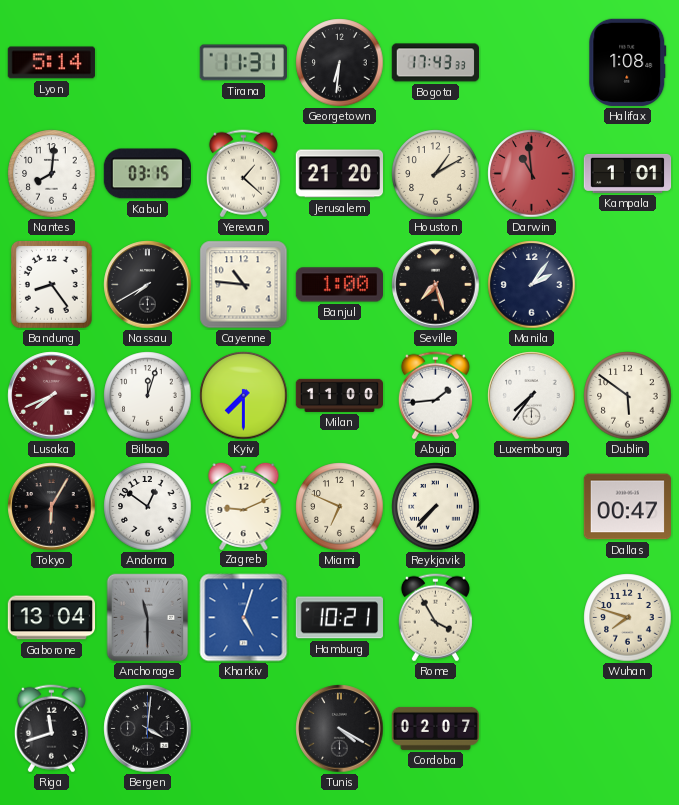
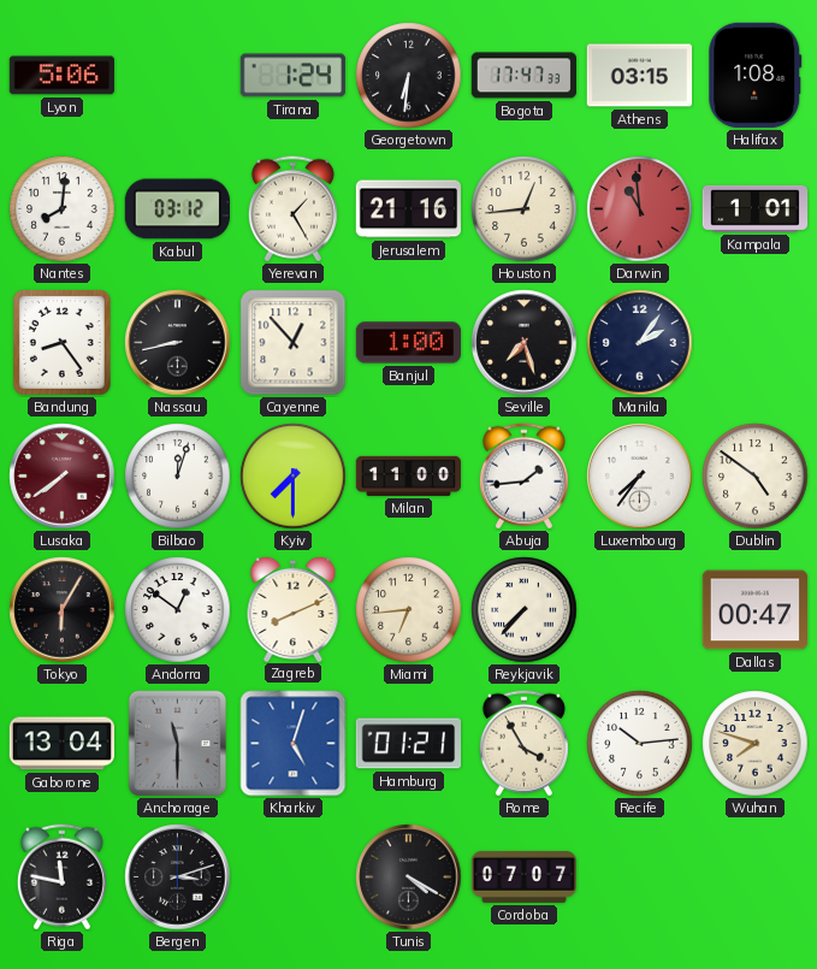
Lyon: 5:14 -> 5:06 (61, 76)
Tirana: 11:31 -> 1:24 (292, 76)
Bogota: 17:43 -> 17:47 (523, 76)
Athens: none -> 03:15 (639, 76)
Kabul: 03:15 -> 03:12 (177, 209)
Yerevan: 1:22 -> 1:25 (292, 209)
Jerusalem: 21:20 -> 21:16 (408, 209)
Houston: 1:10 -> 12:44 (525, 209)
Nassau: 7:40 -> 8:43 (178, 343)
Cayenne: 10:46 -> 12:53 (294, 343)
Lusaka: 7:41 -> 7:39 (63, 477)
Dublin: 5:51 -> 4:51 (756, 477)
Zagreb: 9:11 -> 8:11 (294, 608)
Miami: 6:49 -> 6:44 (409, 610)
Hamburg: 10:21 -> 01:21 (408, 744)
Recife: none -> 10:14 (640, 744)
Riga: 11:42 -> 11:47 (61, 878)
Bergen: 4:01 -> 3:12 (178, 878)
Cordoba: 02:07 -> 07:07 (523, 876)
